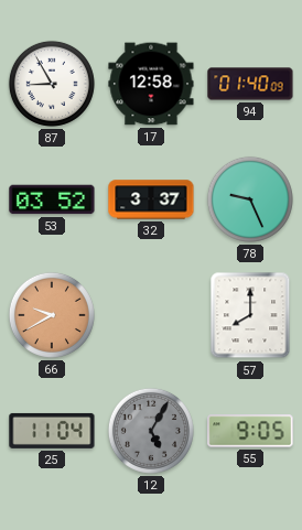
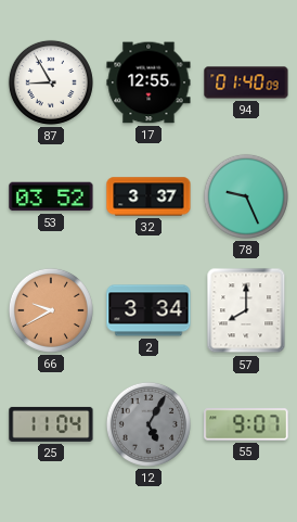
17: 12:58 -> 12:55 (148, 82)
2: none -> 3:34 (148, 310)
55: 9:05 -> 9:07 (246, 424)
